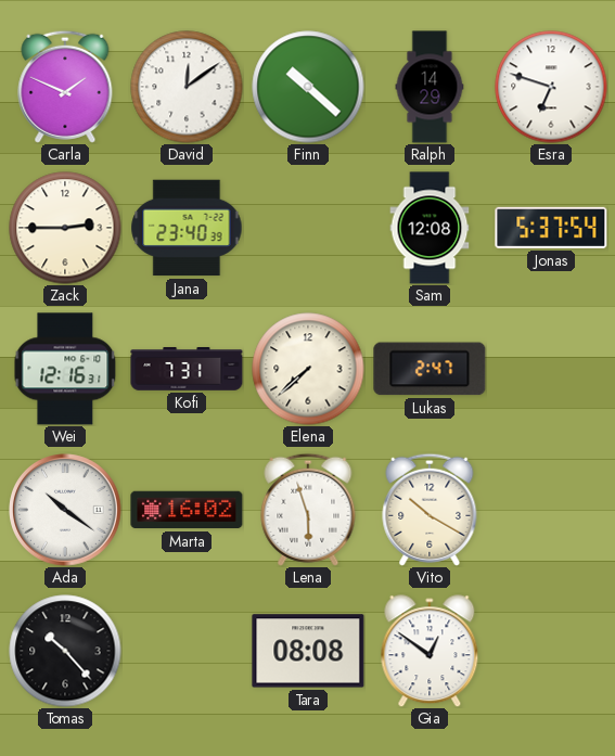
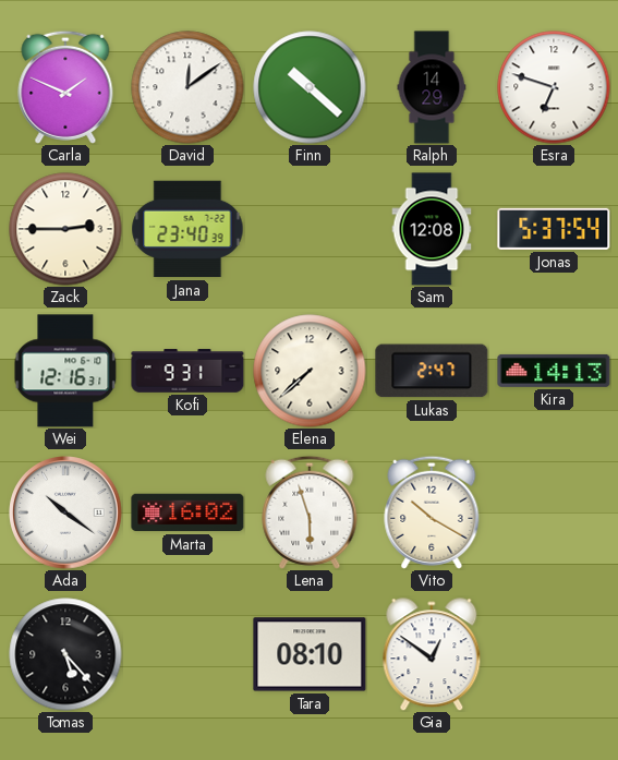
Kofi: 7:31 -> 9:31 (187, 371)
Kira: none -> 14:13 (554, 371)
Tomas: 10:23 -> 5:23 (65, 654)
Tara: 08:08 -> 08:10 (310, 654)
